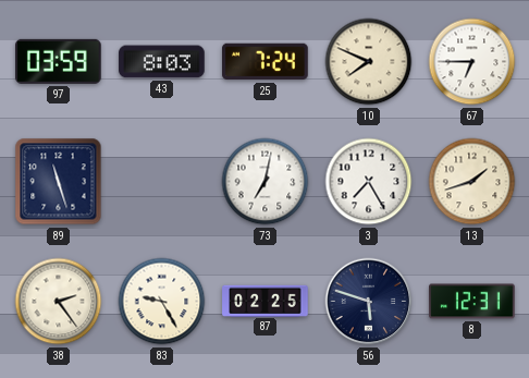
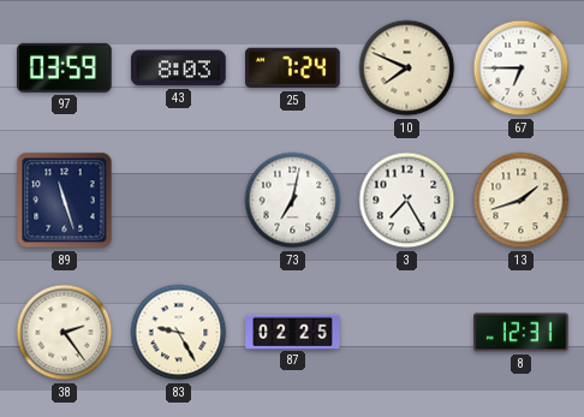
56: 5:48 -> none (369, 302)
